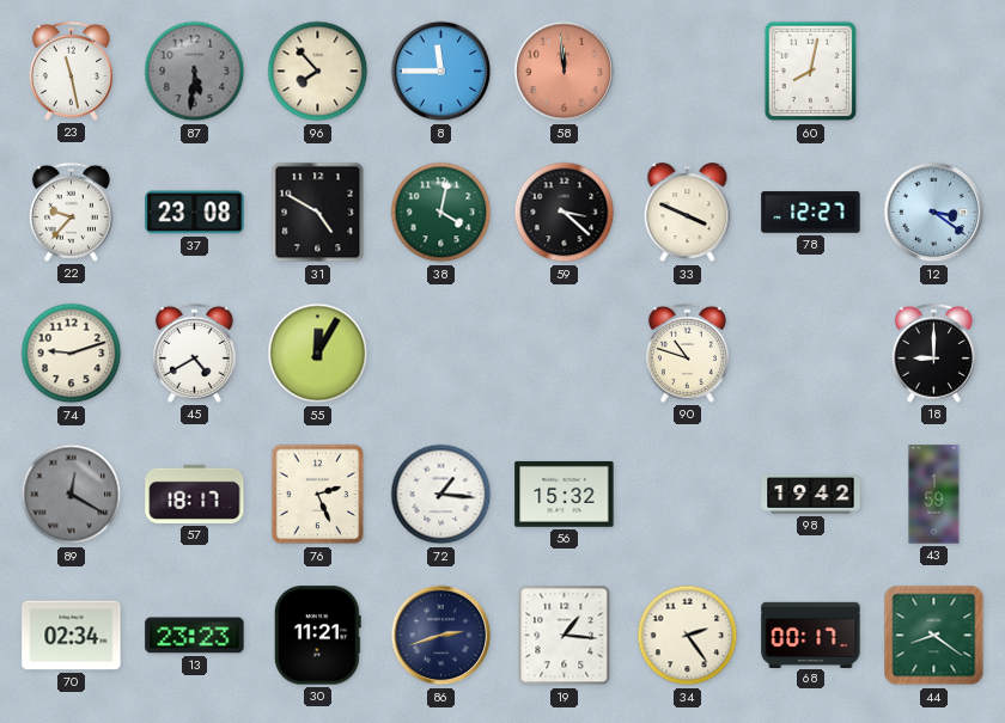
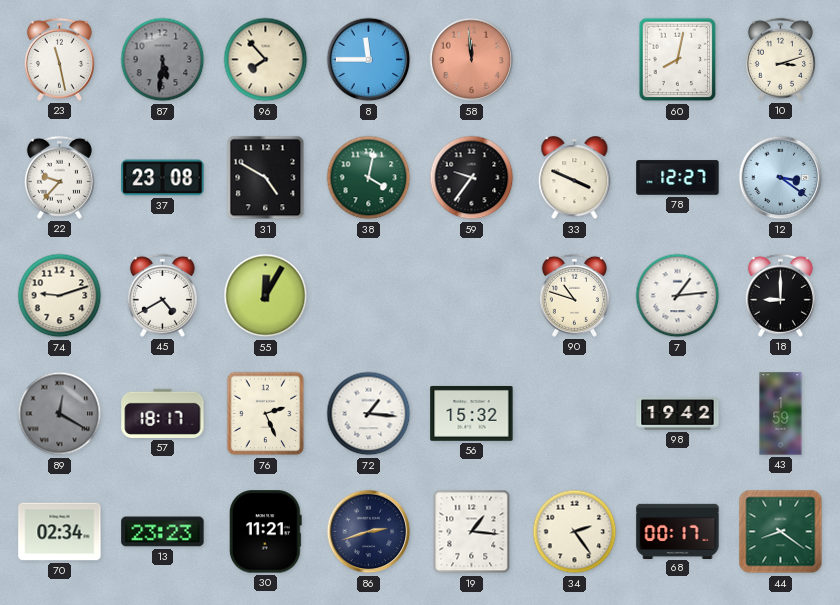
10: none -> 3:12 (780, 59)
59: 3:22 -> 9:36 (472, 178)
7: none -> 1:14 (678, 296)
